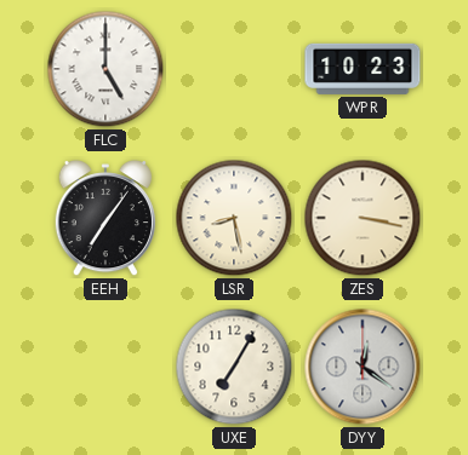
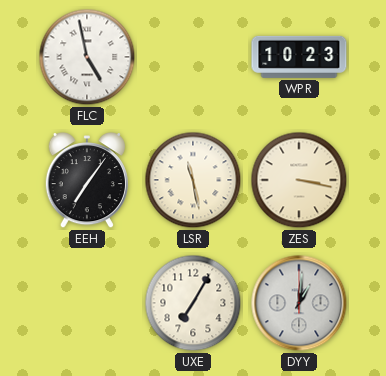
FLC: 5:00 -> 4:58 (87, 57)
LSR: 8:28 -> 11:28 (193, 180)
DYY: 12:21 -> 1:01 (299, 303)
